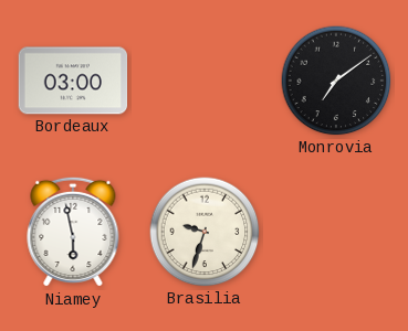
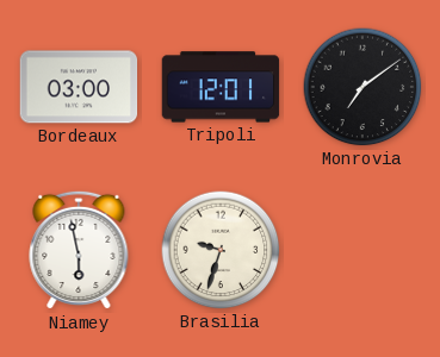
Tripoli: none -> 12:01 (221, 87)
